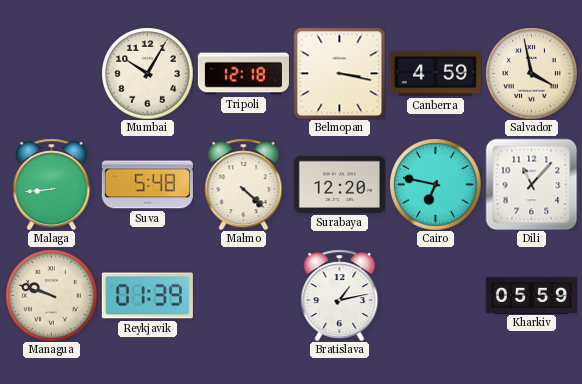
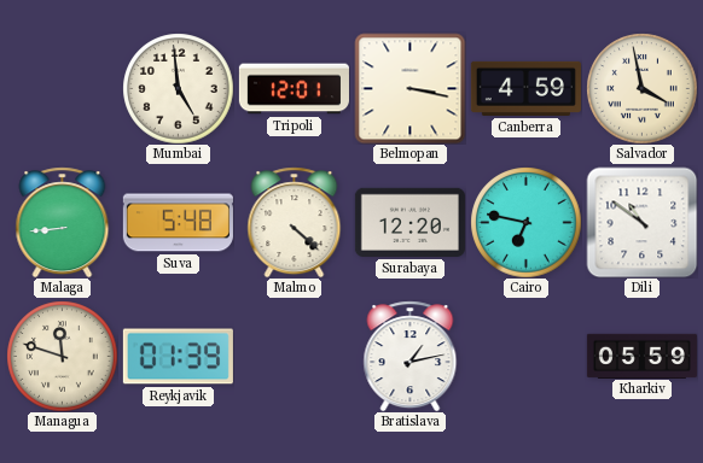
Mumbai: 10:05 -> 4:59 (178, 88)
Tripoli: 12:18 -> 12:01 (294, 89)
Dili: 11:07 -> 10:51 (641, 222)
Managua: 9:48 -> 11:48 (62, 356)
